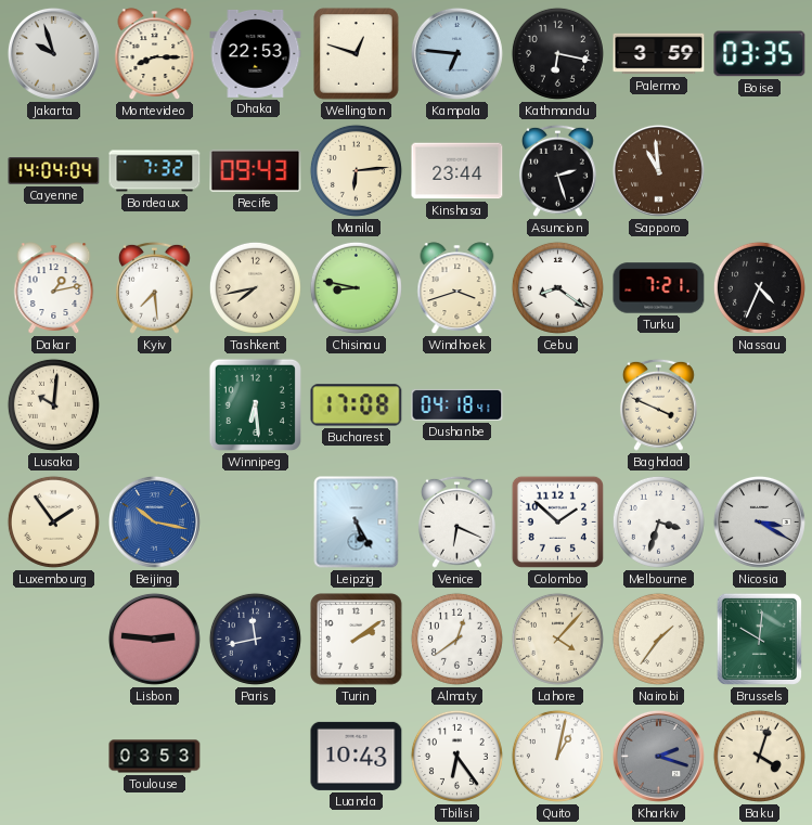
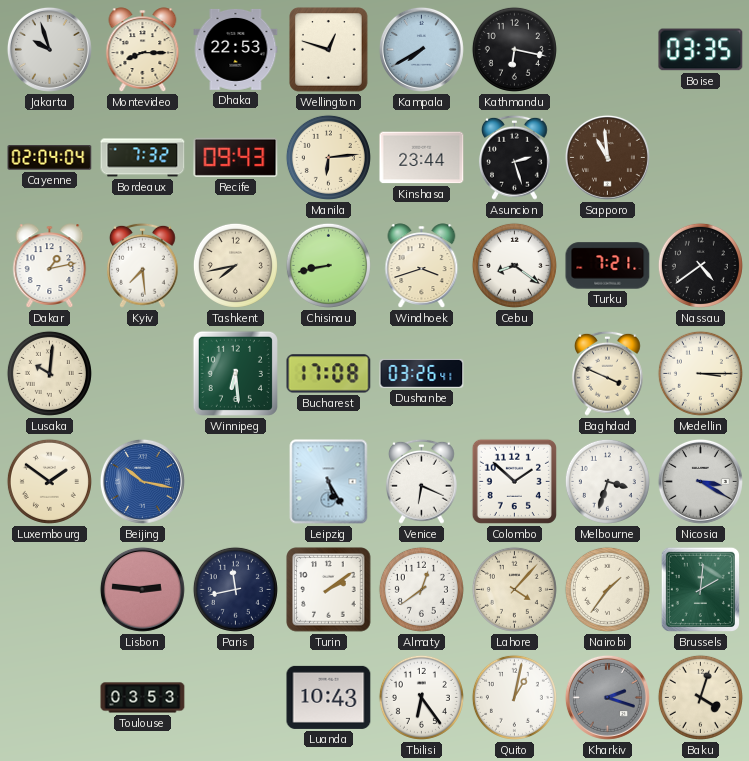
Kampala: 6:46 -> 7:40 (421, 49)
Palermo: 3:59 -> none (659, 54)
Cayenne: 14:04 -> 02:04 (50, 158)
Chisinau: 8:47 -> 8:43 (328, 265)
Nassau: 4:34 -> 4:39 (700, 265)
Dushanbe: 04:18 -> 03:26 (422, 373)
Medellin: none -> 3:15 (700, 373)
Luxembourg: 1:54 -> 1:51 (49, 481)
Brussels: 10:01 -> 2:01 (700, 589)
